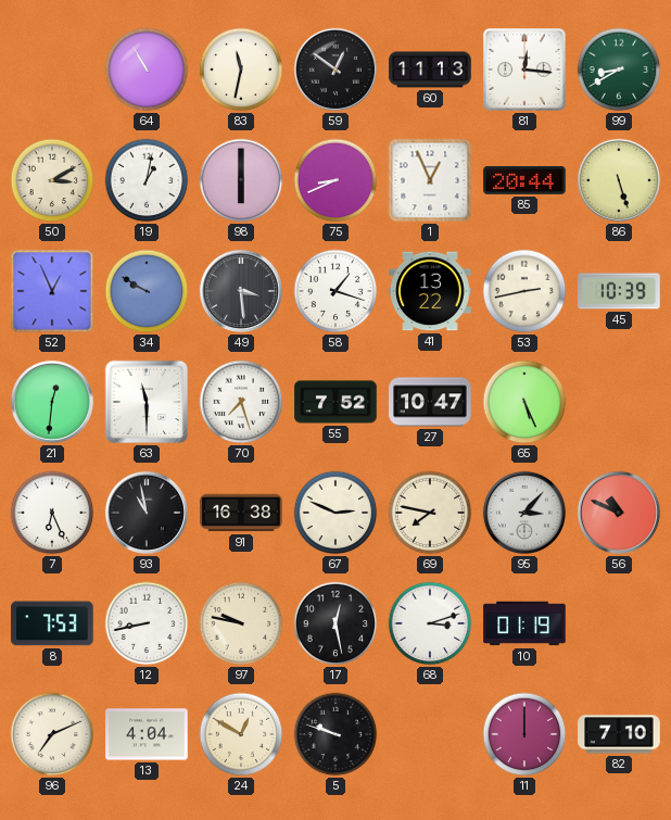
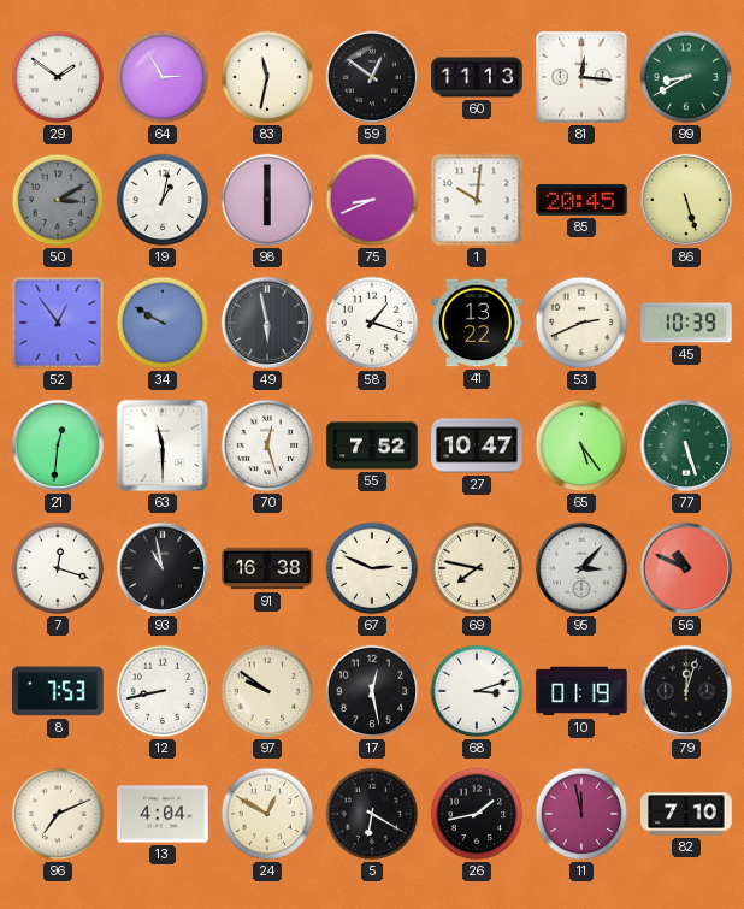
29: none -> 1:51 (58, 77)
64: 10:55 -> 2:55 (163, 77)
50 dial: cream -> grey (58, 200)
1: 12:56 -> 10:01 (477, 200)
85: 20:44 -> 20:45 (581, 200)
52: 12:56 -> 12:54 (58, 323)
49: 3:29 -> 5:58 (267, 323)
53: 2:43 -> 2:41 (581, 323)
70: 7:27 -> 12:27 (267, 445)
65: 5:26 -> 5:24 (581, 445)
77: none -> 5:27 (686, 445)
7: 6:26 -> 12:18 (58, 568)
97: 9:47 -> 9:51 (267, 691)
79: none -> 12:03 (686, 691)
5: 9:48 -> 6:20 (372, 814)
26: none -> 1:43 (477, 814)
11: 12:00 -> 11:58 (581, 814)
